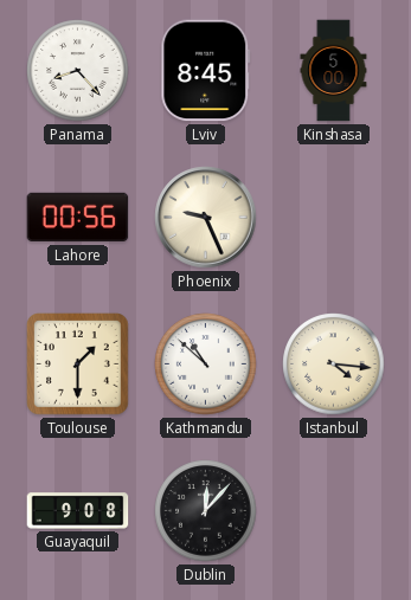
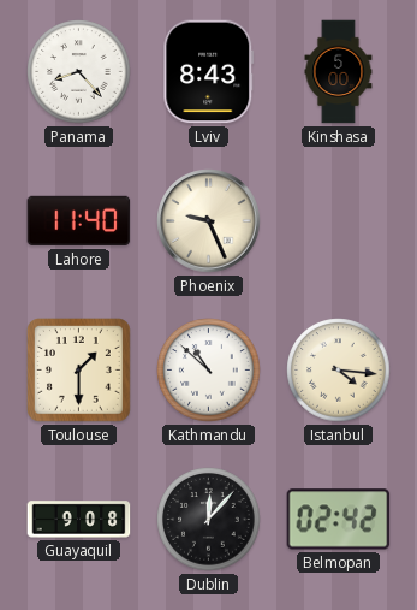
Lviv: 8:45 -> 8:43 (209, 72)
Lahore: 00:56 -> 11:40 (79, 221)
Belmopan: none -> 02:42 (339, 520)
